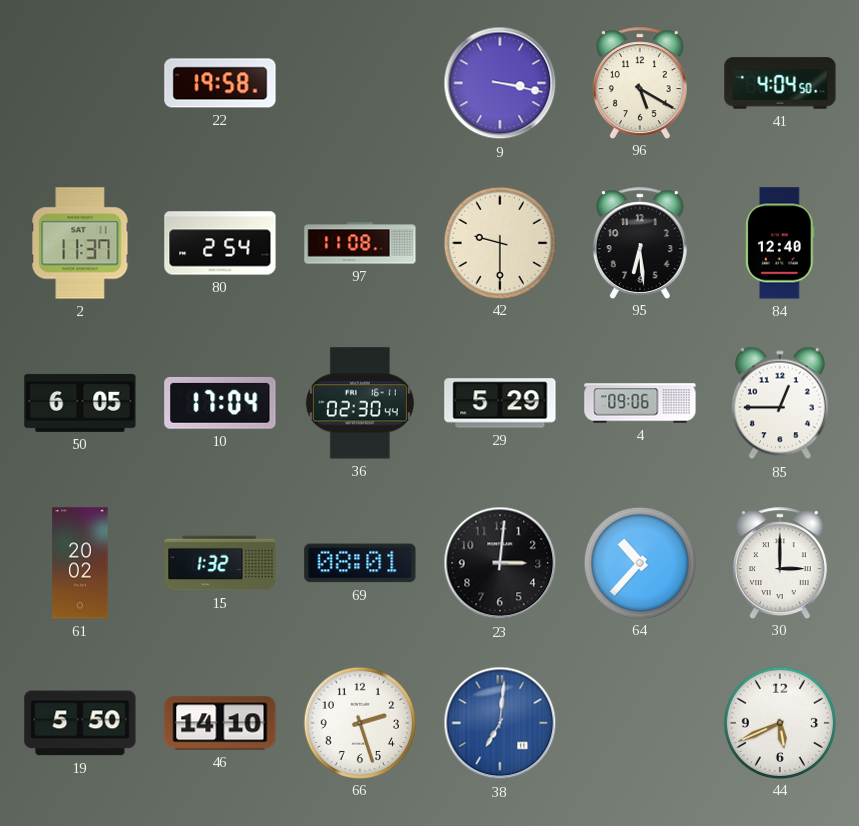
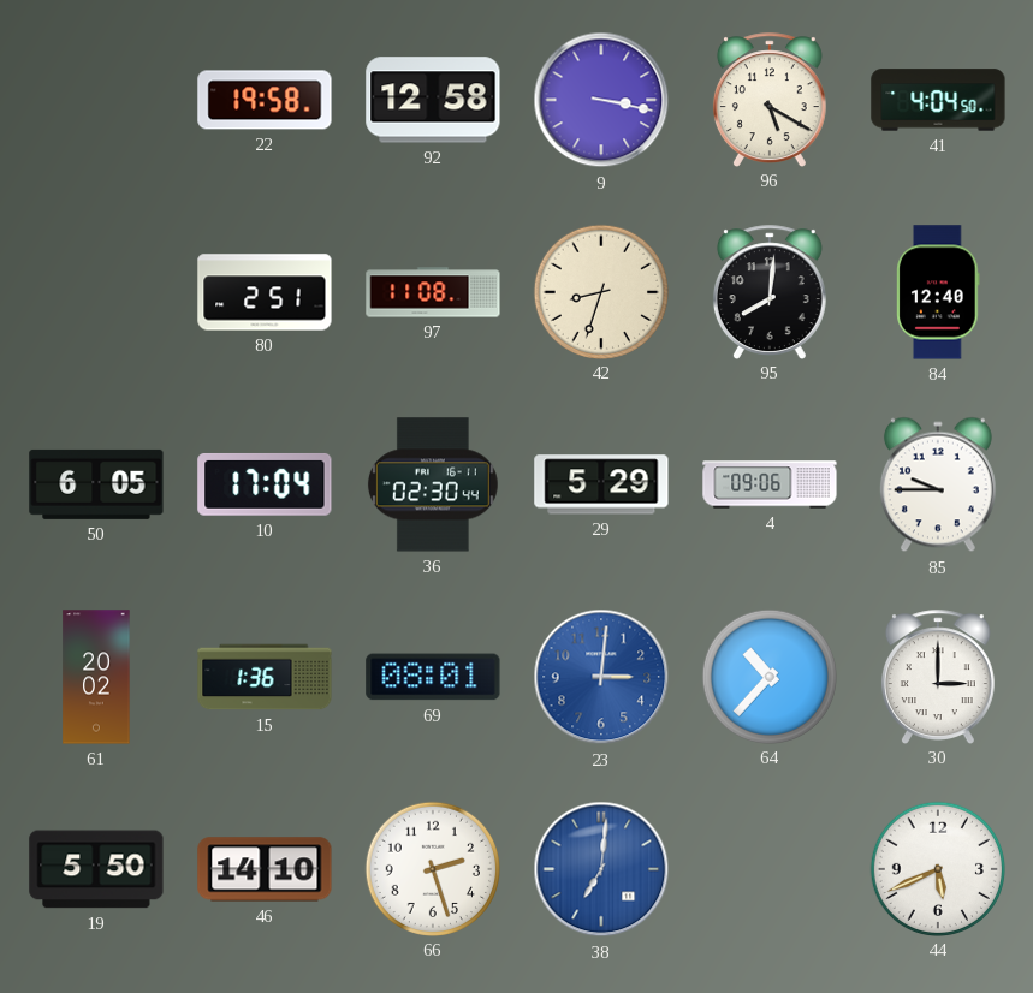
92: none -> 12:58 (433, 100)
2: 11:37 -> none (80, 243)
80: 2:54 -> 2:51 (265, 292)
42: 9:30 -> 8:33 (600, 291)
95: 6:29 -> 8:01 (770, 292)
85: 12:45 -> 9:45 (938, 484)
15: 1:32 -> 1:36 (265, 677)
23 dial: black -> blue (601, 677)
